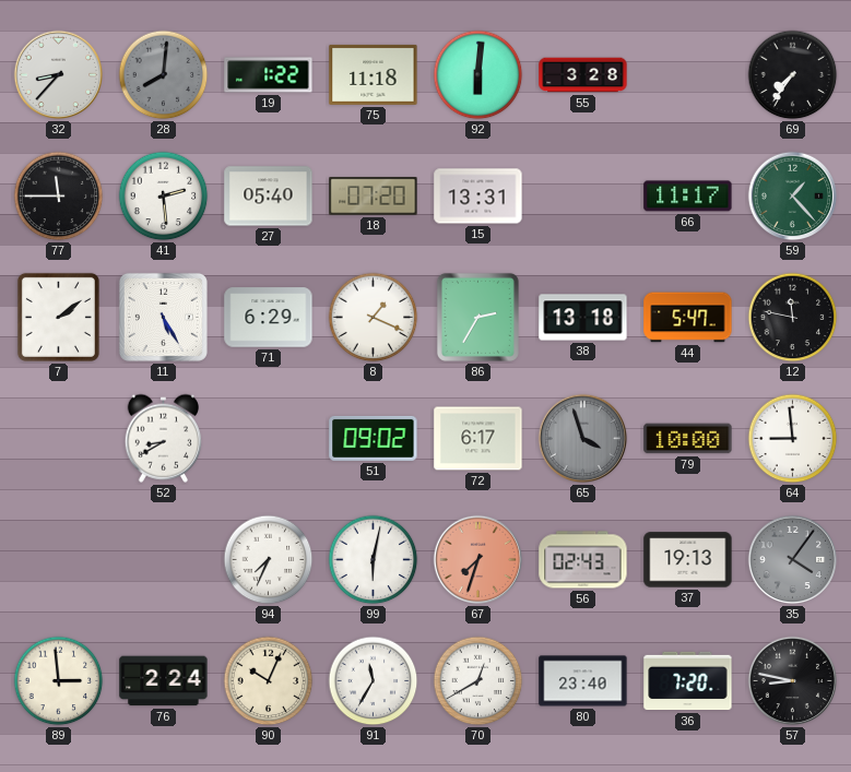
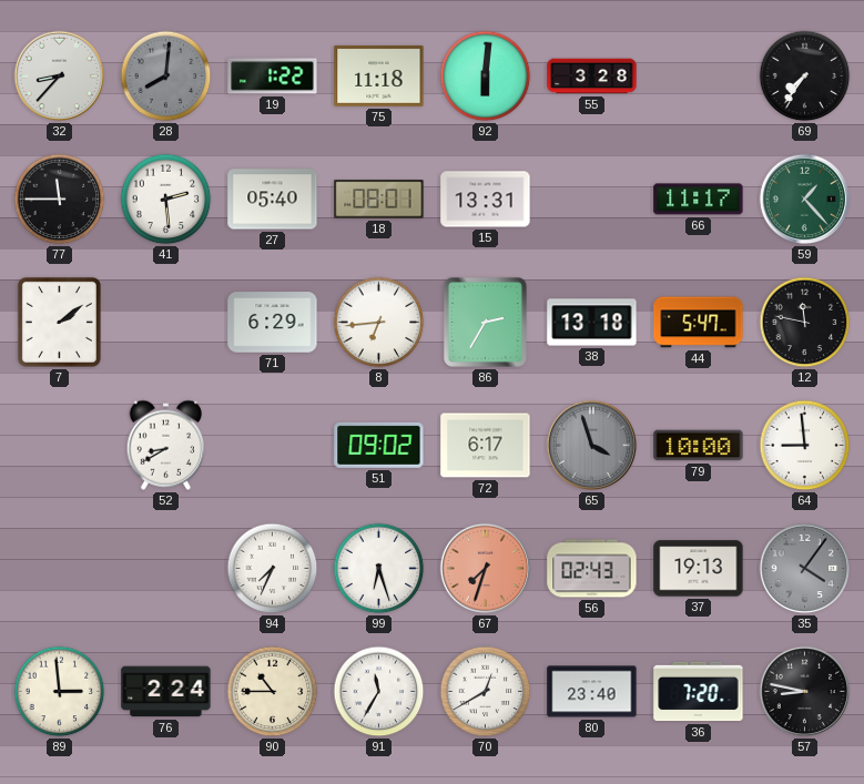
18: 07:20 -> 08:01 (379, 200)
11: 5:25 -> none (163, 317)
8: 1:19 -> 6:44 (379, 323)
99: 6:02 -> 6:27 (379, 569)
90: 10:04 -> 10:45 (273, 692)
